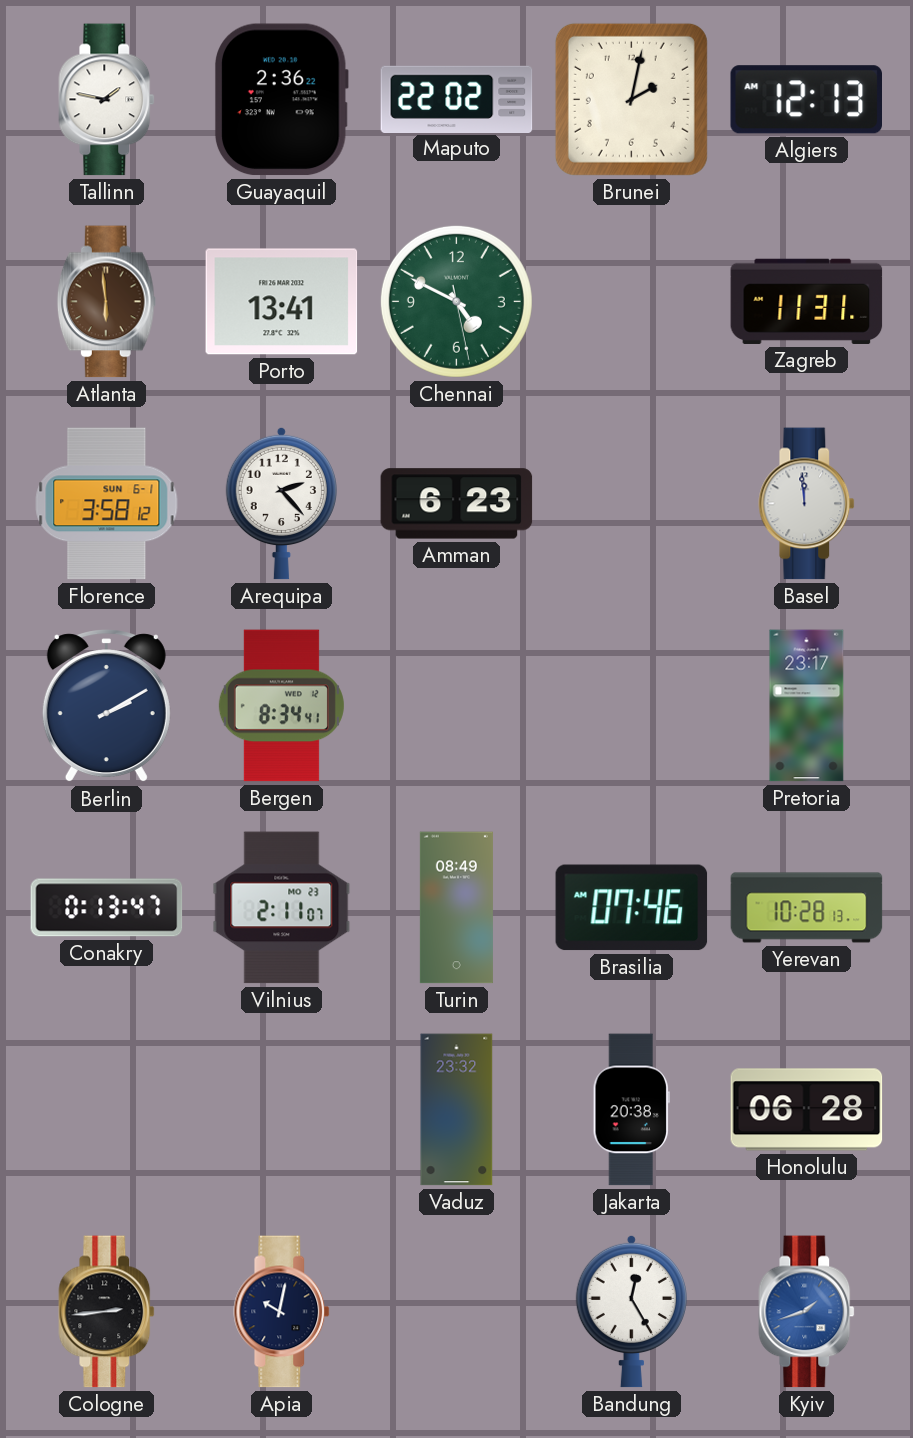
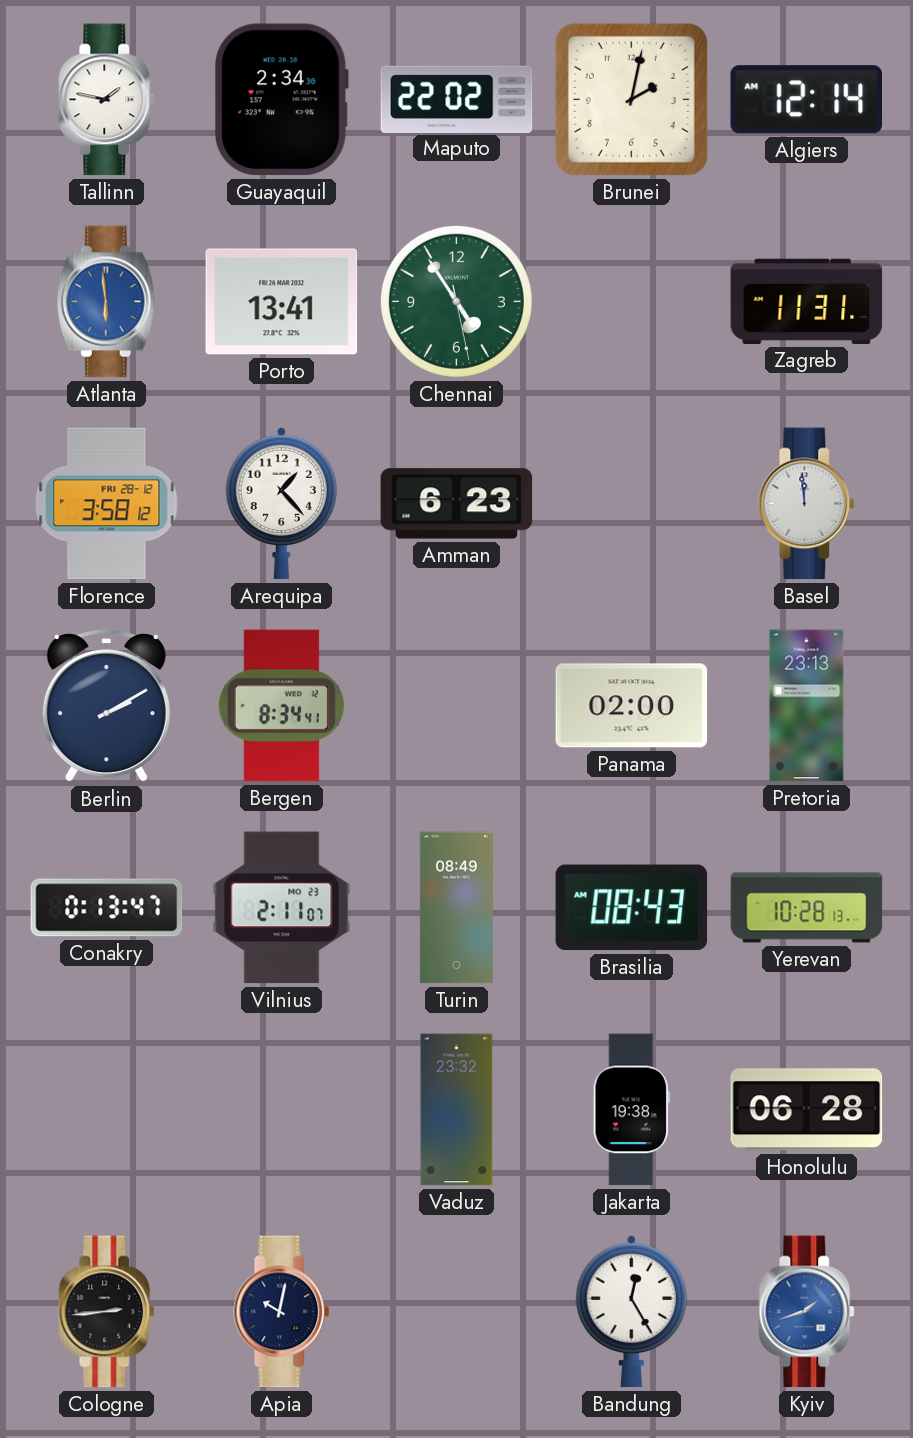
Guayaquil: 2:36 -> 2:34 (282, 100)
Algiers: 12:13 -> 12:14 (806, 100)
Atlanta dial: brown -> blue (106, 302)
Chennai: 4:49 -> 4:54 (456, 301)
Florence date: SUN 6-1 -> FRI 28-12 (107, 504)
Arequipa: 2:23 -> 1:23 (281, 503)
Panama: none -> 02:00 (632, 706)
Pretoria: 23:17 -> 23:13 (807, 706)
Brasilia: 07:46 -> 08:43 (632, 908)
Jakarta: 20:38 -> 19:38 (631, 1110)
